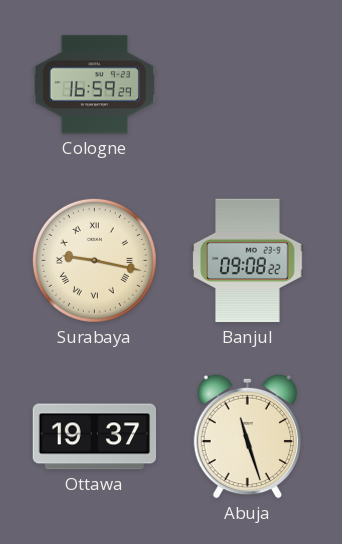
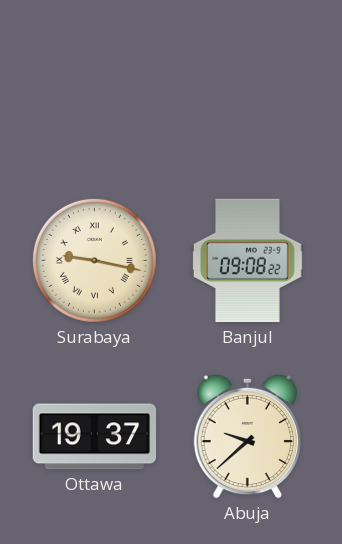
Cologne: 16:59 -> none (95, 85)
Abuja: 11:27 -> 9:38 (247, 436)
